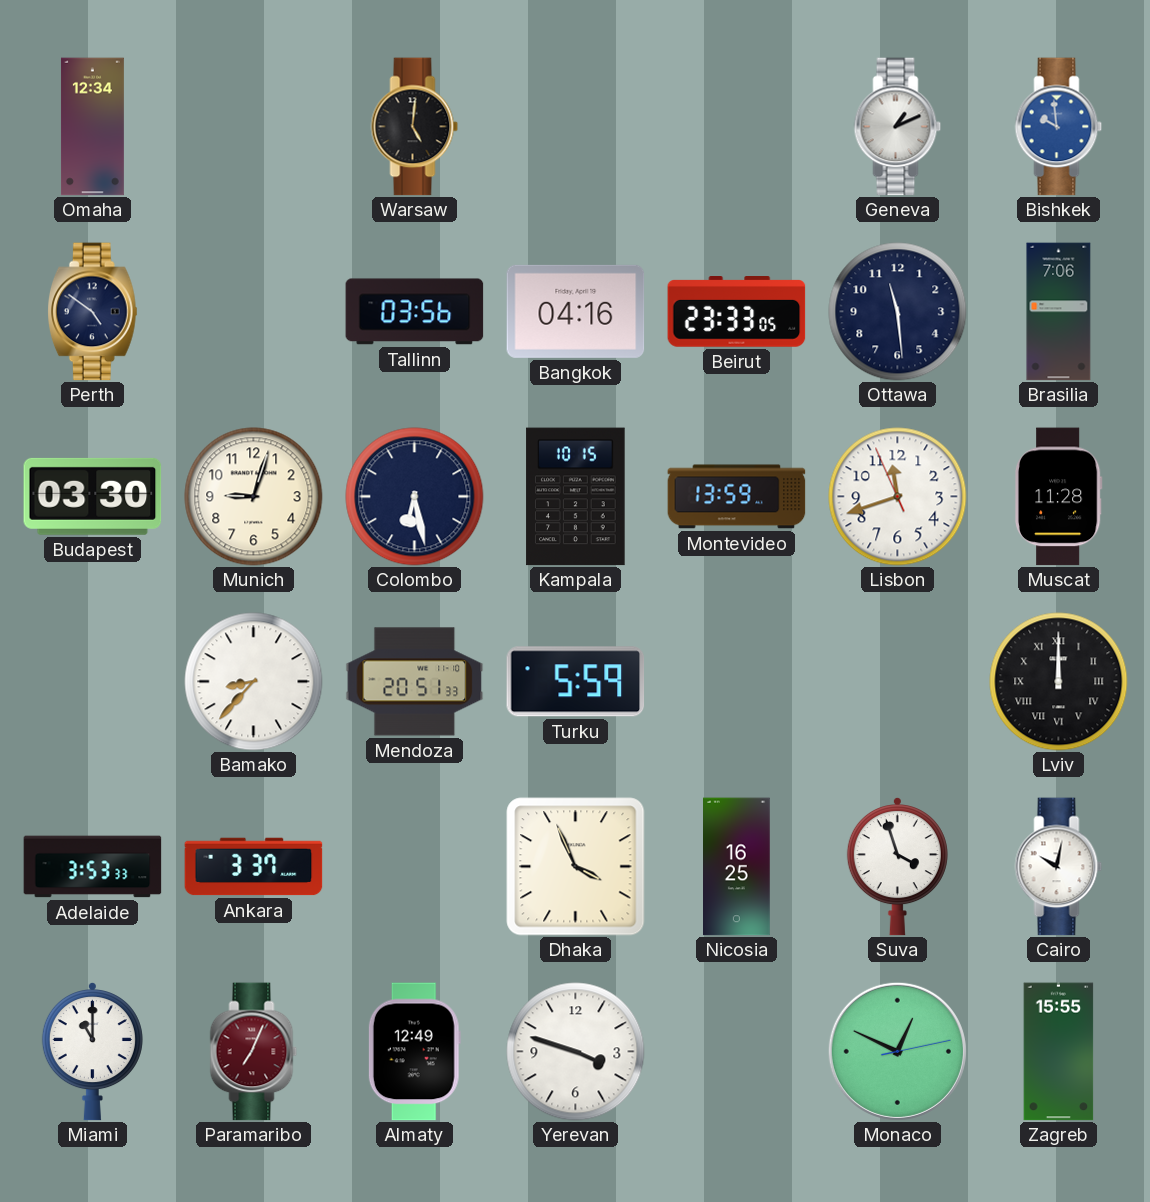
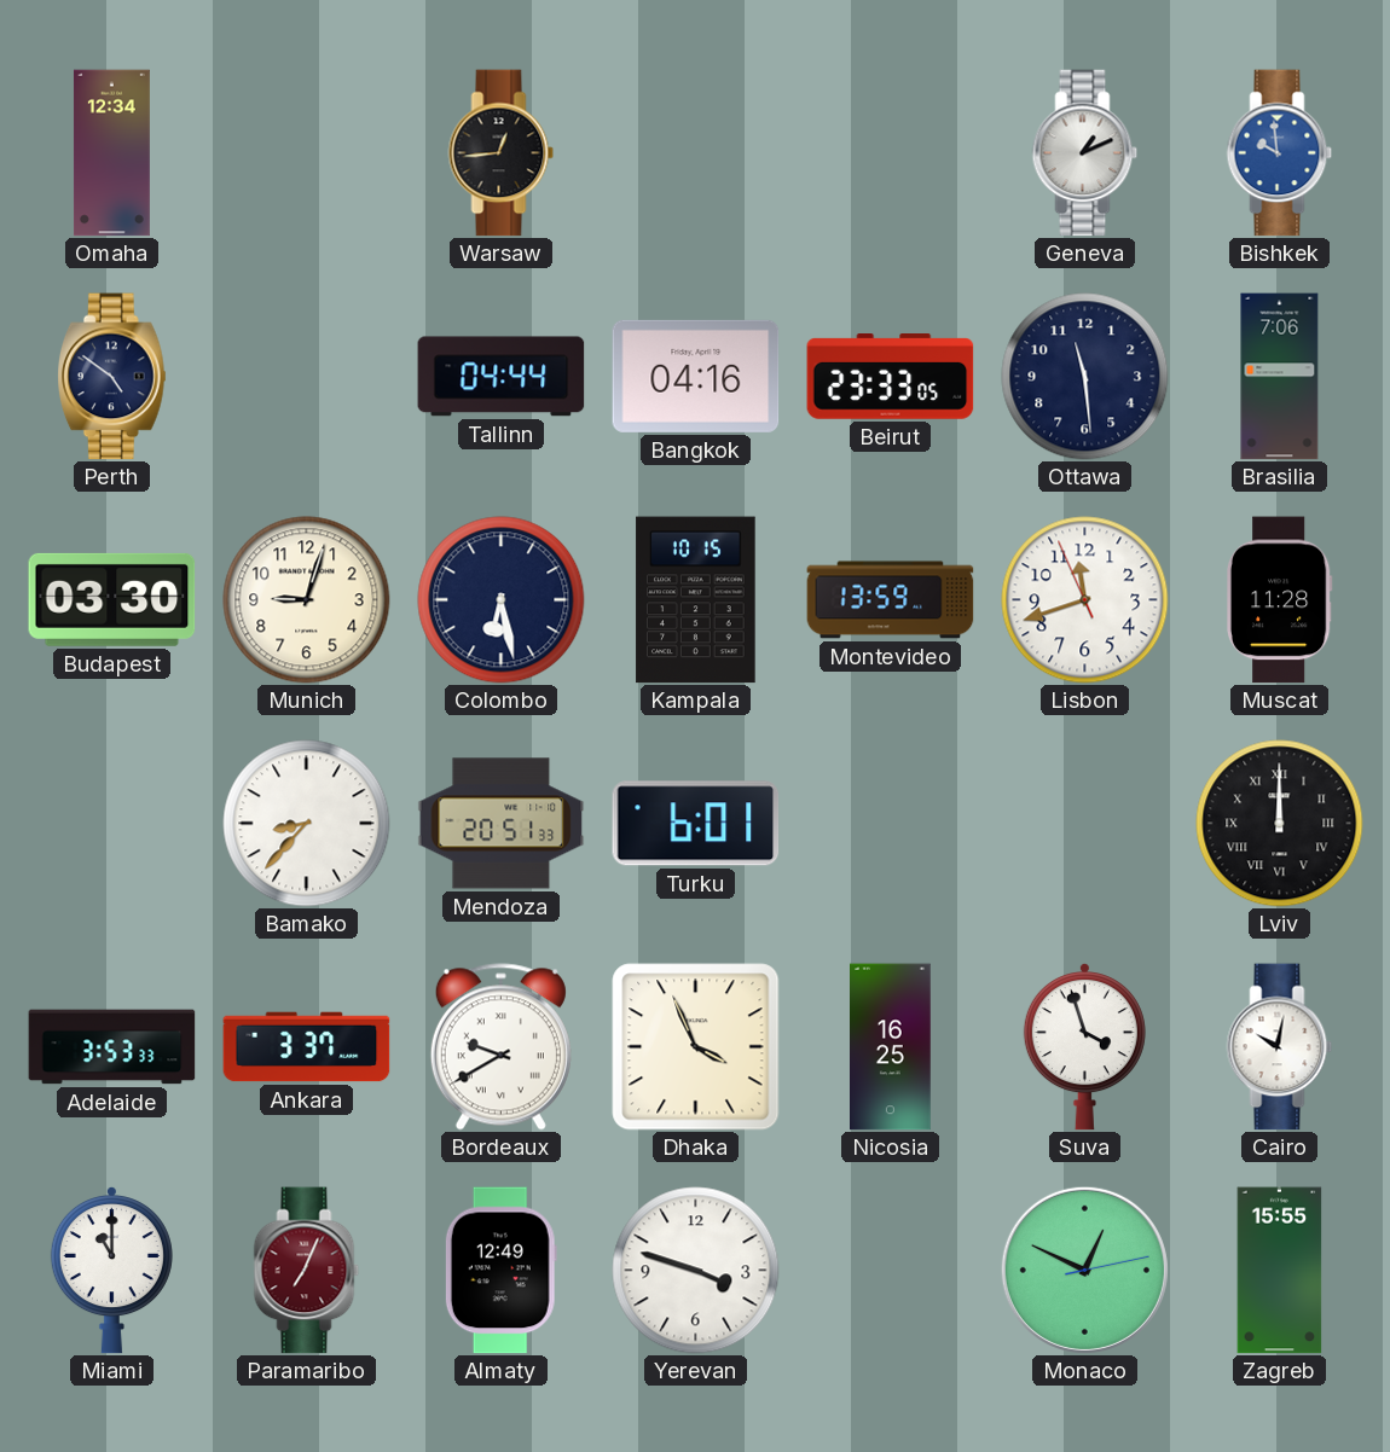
Warsaw: 5:01 -> 12:44 (502, 153)
Tallinn: 03:56 -> 04:44 (502, 377)
Turku: 5:59 -> 6:01 (696, 824)
Bordeaux: none -> 9:40 (500, 1047)
